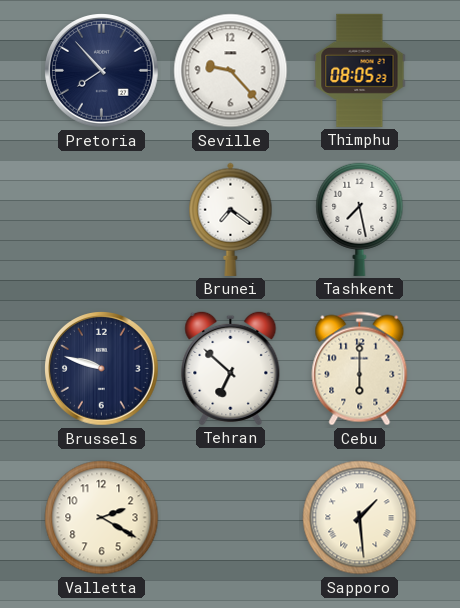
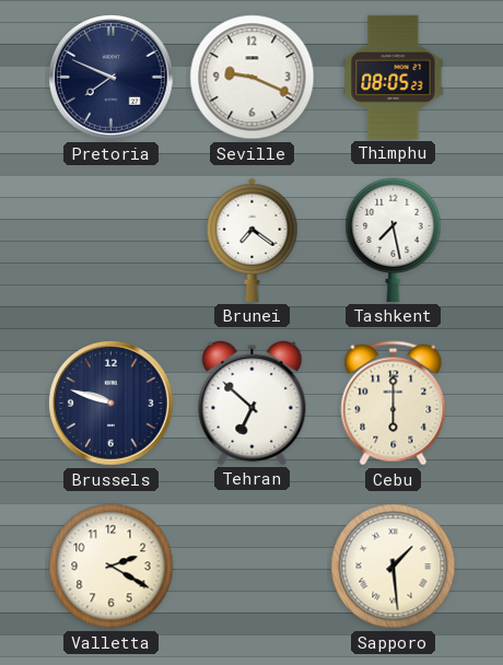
Pretoria: 7:53 -> 7:49 (112, 78)
Seville: 9:23 -> 9:19 (253, 78)
